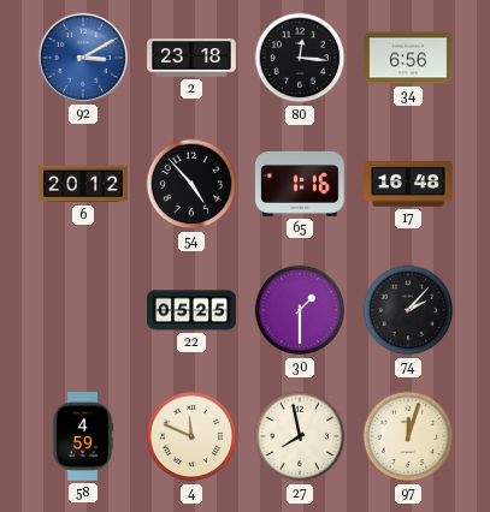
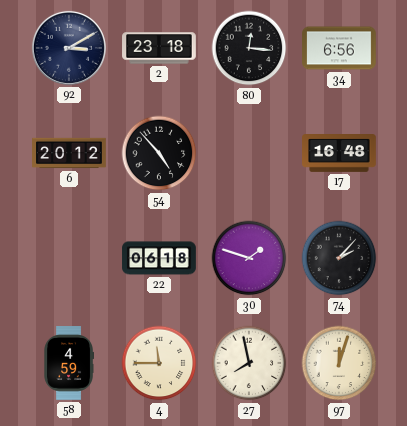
92 dial: blue -> navy (69, 48)
65: 1:16 -> none (301, 184)
22: 05:25 -> 06:18 (159, 258)
30: 1:30 -> 1:48 (249, 258)
4: 11:49 -> 11:45 (159, 363)
